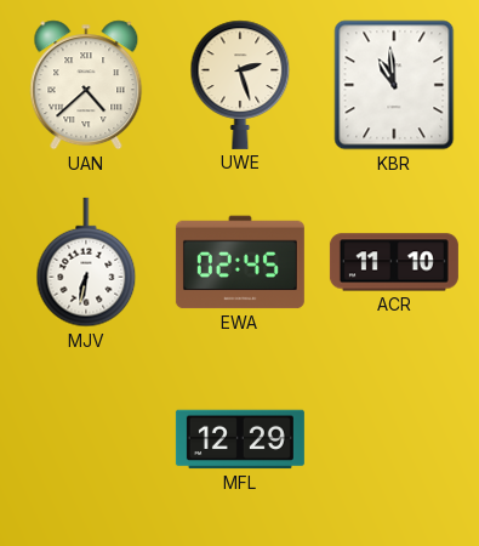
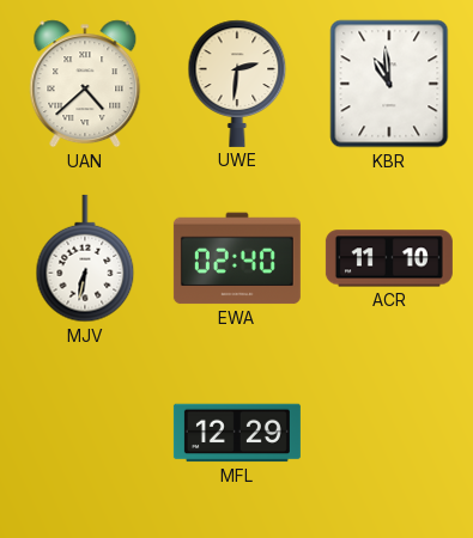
UWE: 2:27 -> 2:31 (237, 84)
EWA: 02:45 -> 02:40 (237, 258)
